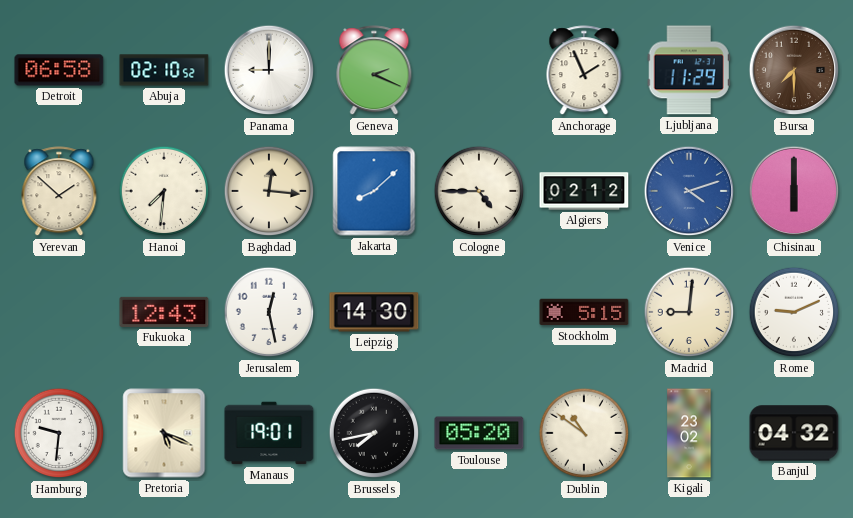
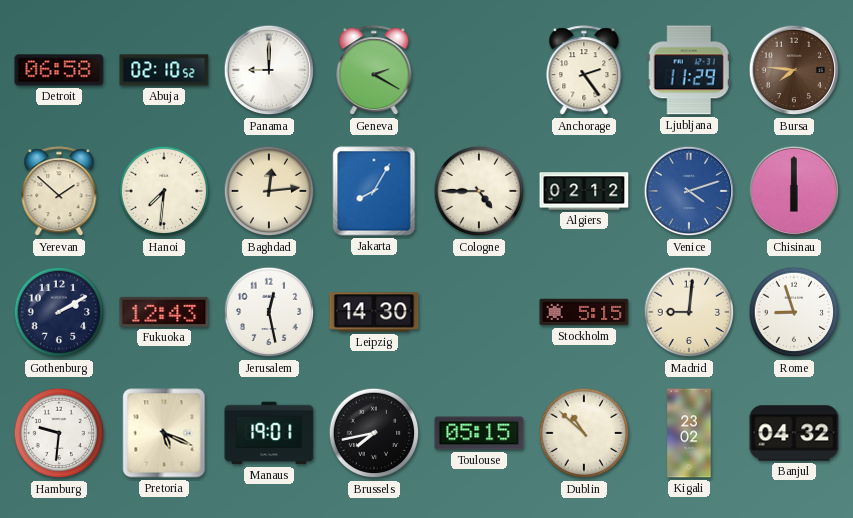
Geneva: 2:19 -> 2:20 (374, 71)
Anchorage: 1:56 -> 2:24 (584, 71)
Bursa: 7:30 -> 7:46 (794, 70)
Baghdad: 12:16 -> 12:14 (269, 191)
Jakarta: 8:08 -> 8:05 (374, 191)
Gothenburg: none -> 2:10 (59, 312)
Rome: 9:11 -> 8:57 (794, 312)
Toulouse: 05:20 -> 05:15 (479, 433)
Dublin: 10:51 -> 10:52 (584, 433)
